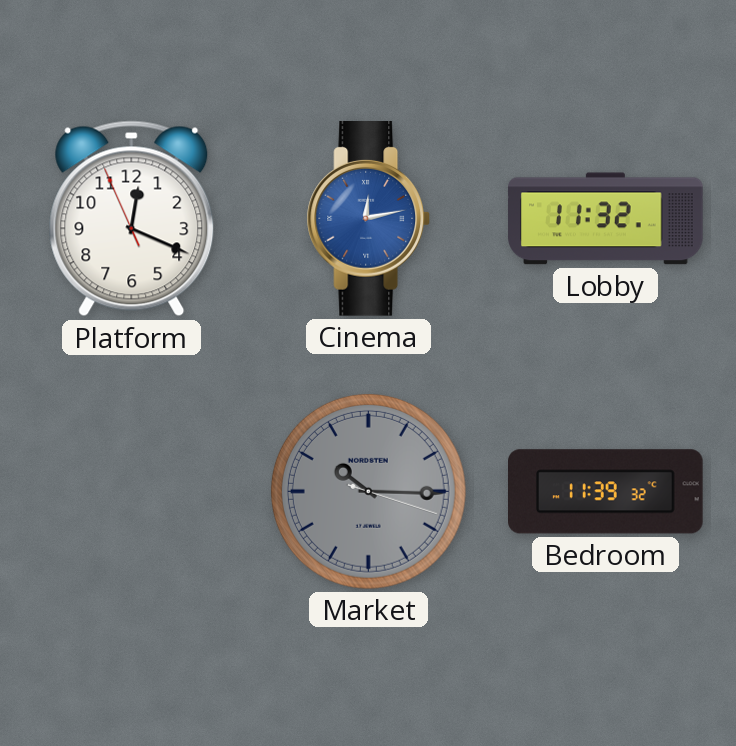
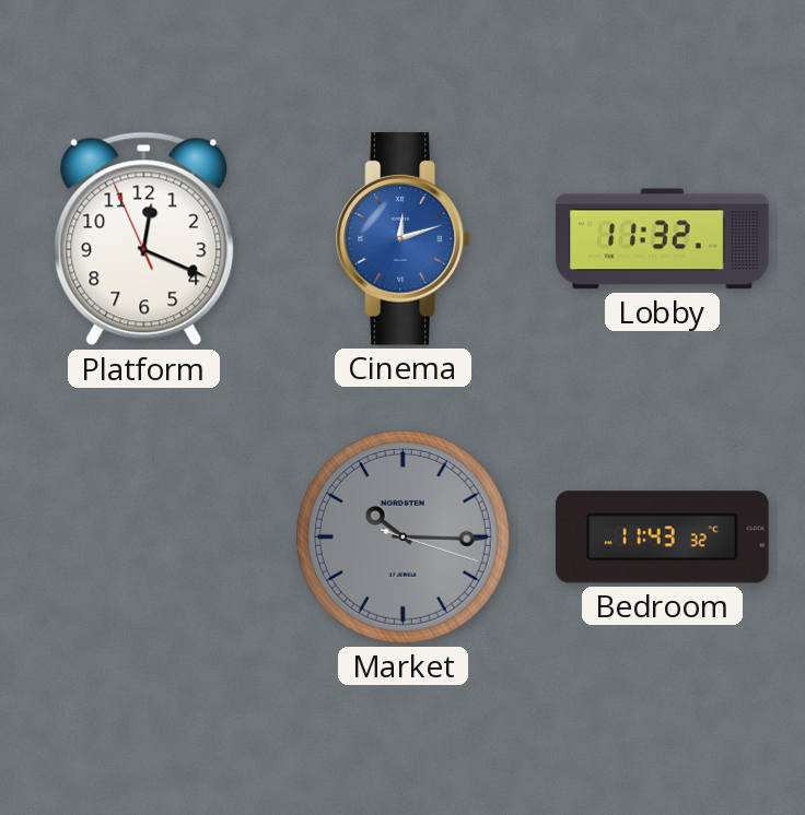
Cinema: 12:13 -> 12:12 (404, 239)
Bedroom: 11:39 -> 11:43 (663, 538)
